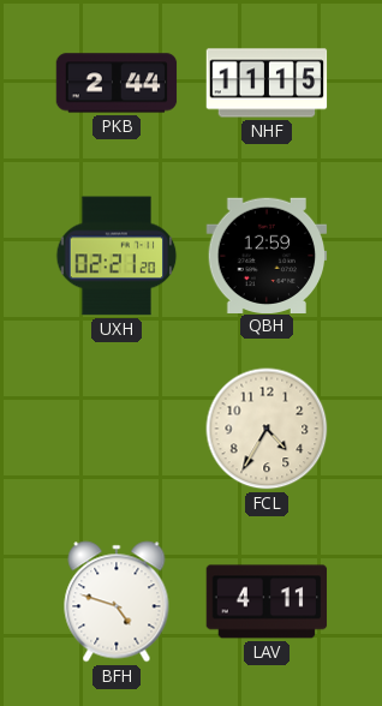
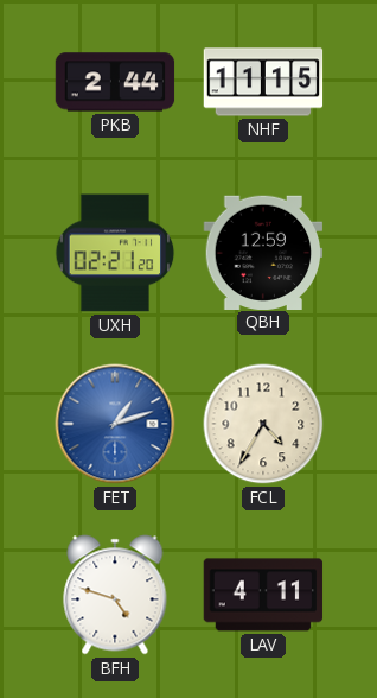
FET: none -> 1:12 (115, 424)
